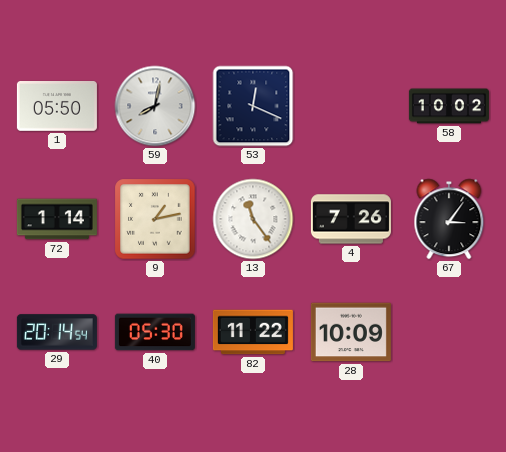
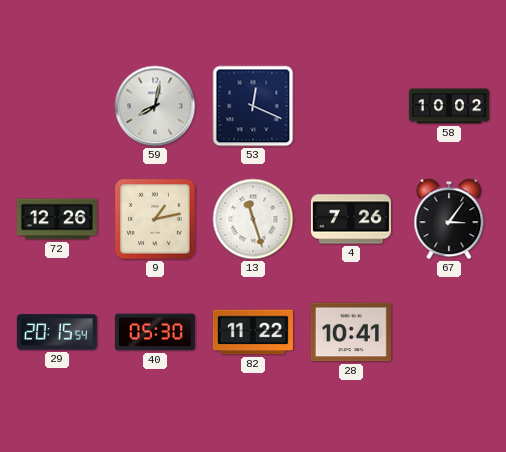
1: 05:50 -> none (57, 107)
72: 1:14 -> 12:26 (57, 219)
13: 11:24 -> 11:27 (253, 219)
29: 20:14 -> 20:15 (57, 332)
28: 10:09 -> 10:41 (351, 332)
